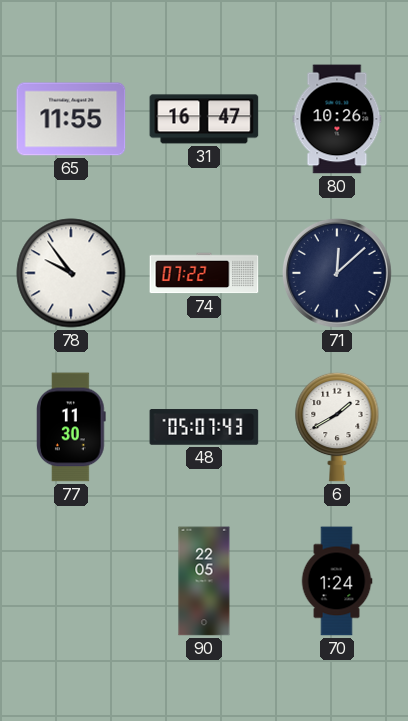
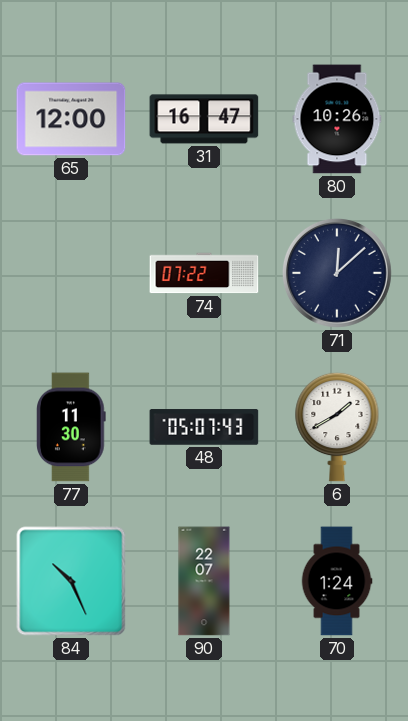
65: 11:55 -> 12:00 (71, 119)
78: 9:54 -> none (71, 273)
84: none -> 10:26 (71, 581)
90: 22:05 -> 22:07 (204, 581)
